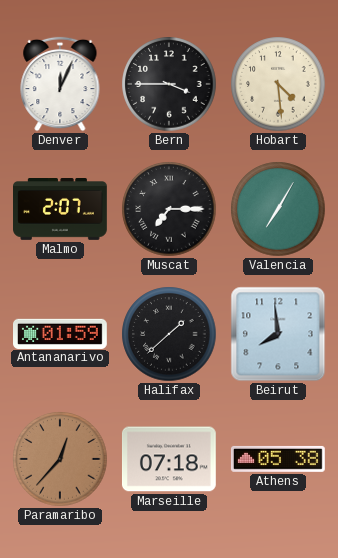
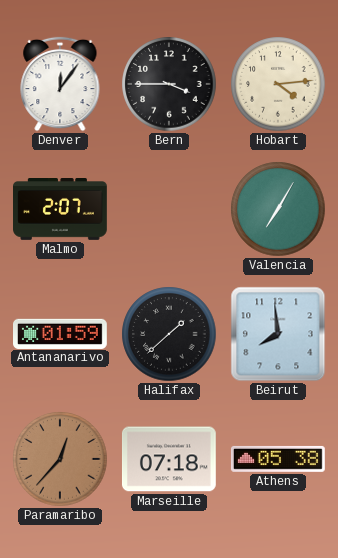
Denver: 12:04 -> 12:06 (60, 84)
Hobart: 4:29 -> 4:14 (278, 84)
Muscat: 7:15 -> none (169, 209)
